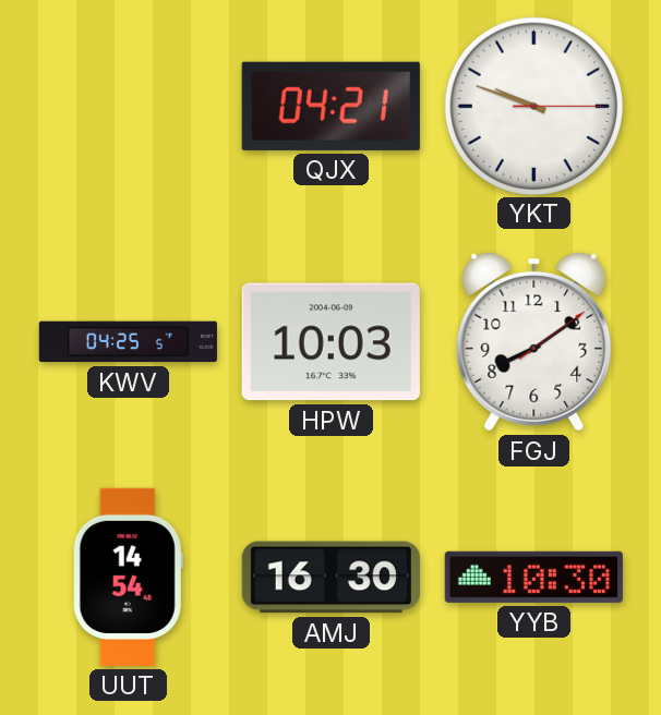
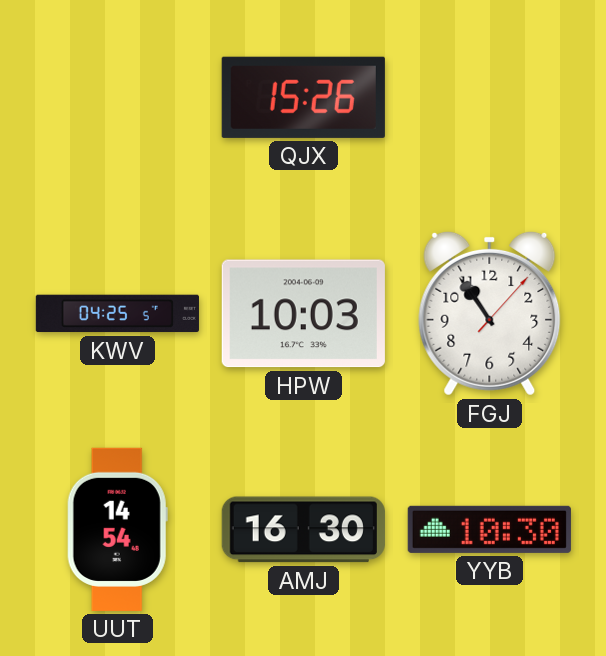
QJX: 04:21 -> 15:26 (303, 97)
YKT: 9:48 -> none (533, 106)
FGJ: 8:09 -> 10:54 (490, 313)
